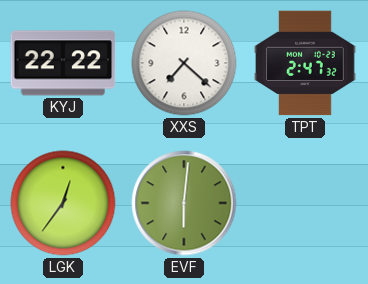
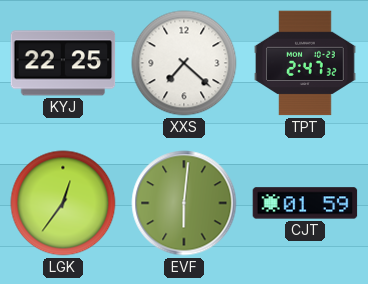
KYJ: 22:22 -> 22:25 (63, 63)
CJT: none -> 01:59 (305, 203)
